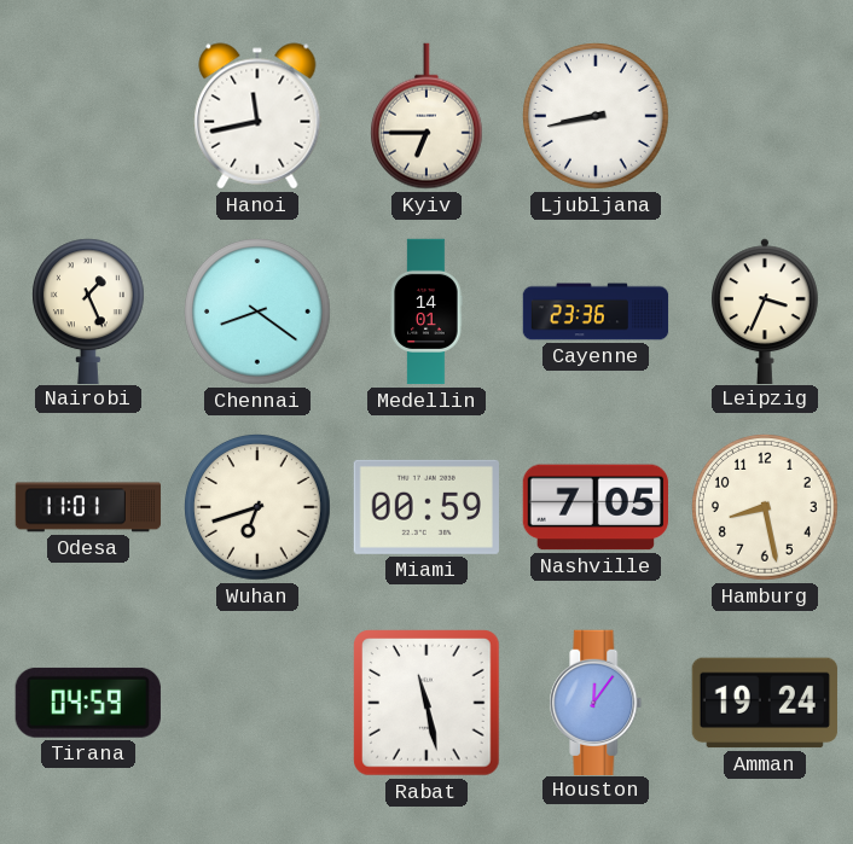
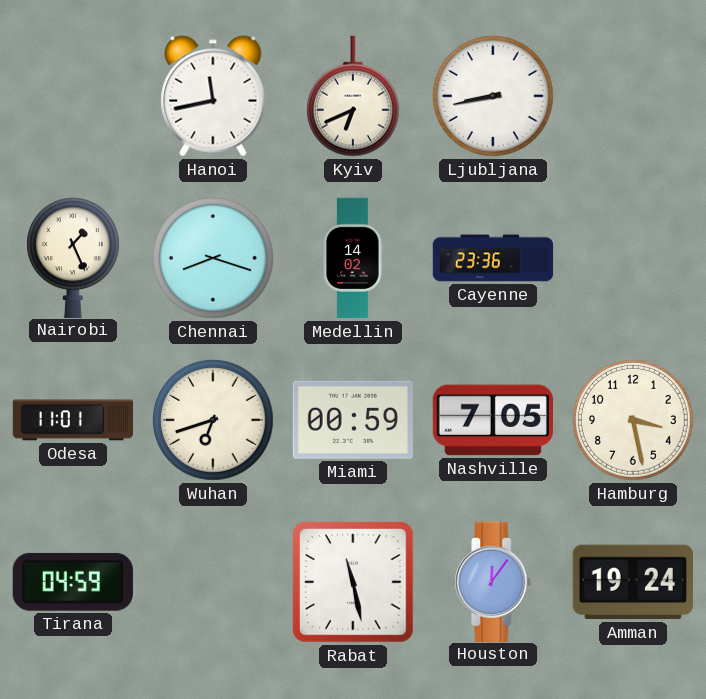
Kyiv: 6:45 -> 6:41 (353, 96)
Chennai: 8:21 -> 8:18 (214, 259)
Medellin: 14:01 -> 14:02 (353, 258)
Leipzig: 3:34 -> none (766, 310)
Hamburg: 8:28 -> 3:28 (634, 421)
